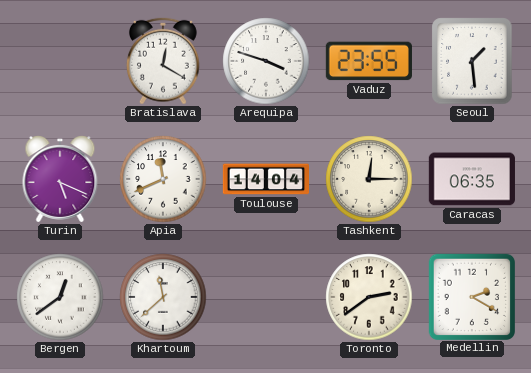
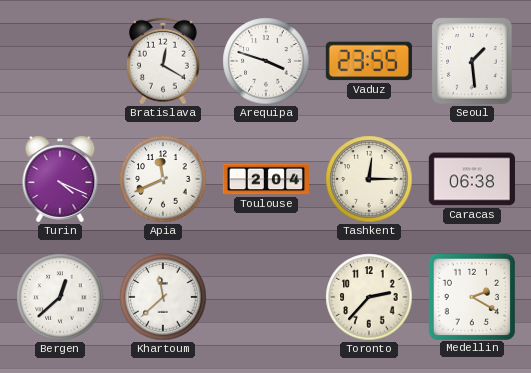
Turin: 5:19 -> 4:19 (60, 179)
Toulouse: 14:04 -> 2:04 (266, 179)
Caracas: 06:35 -> 06:38 (472, 179)
Bergen: 12:39 -> 12:38 (60, 297)
Toronto: 2:39 -> 2:37 (369, 297)
